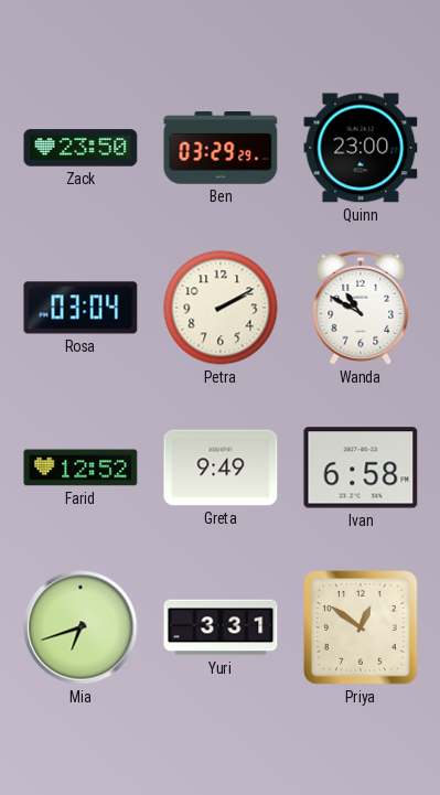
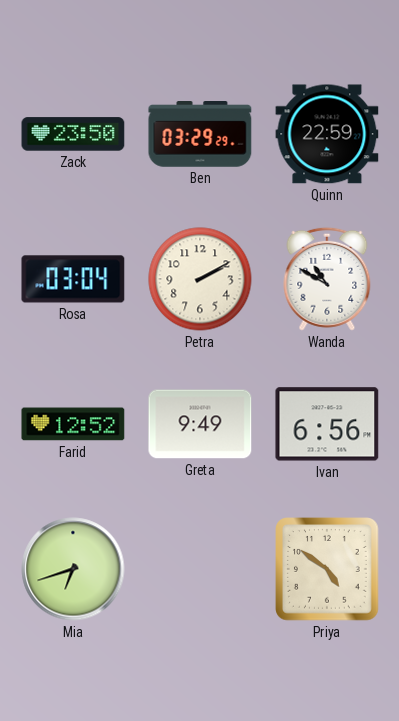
Quinn: 23:00 -> 22:59 (327, 134)
Ivan: 6:58 -> 6:56 (327, 424)
Yuri: 3:31 -> none (221, 627)
Priya: 12:51 -> 4:51 (327, 569)
